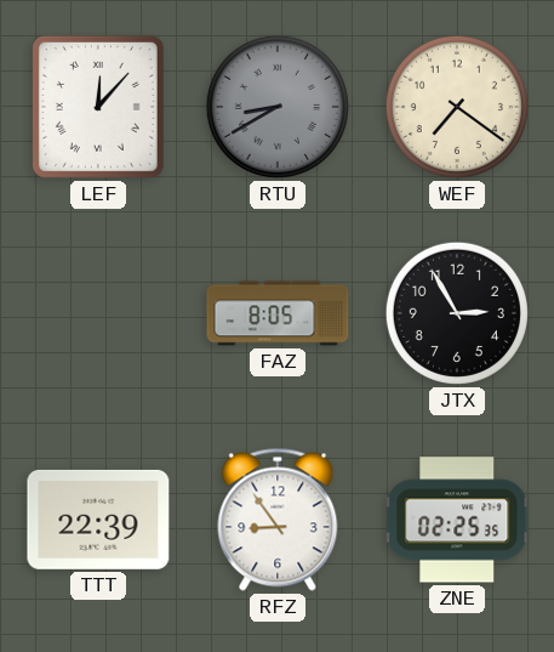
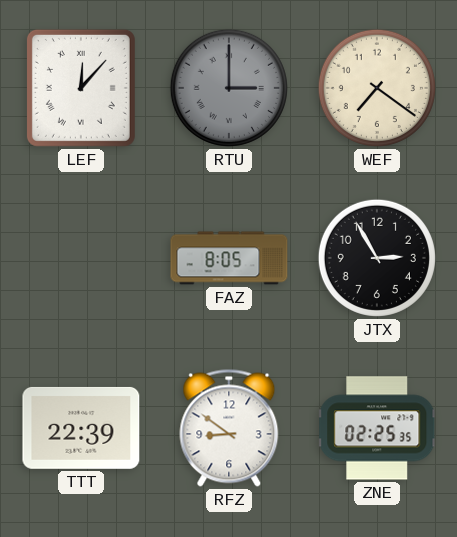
RTU: 8:40 -> 3:00 (229, 88)
RFZ: 8:54 -> 8:51 (229, 428)
